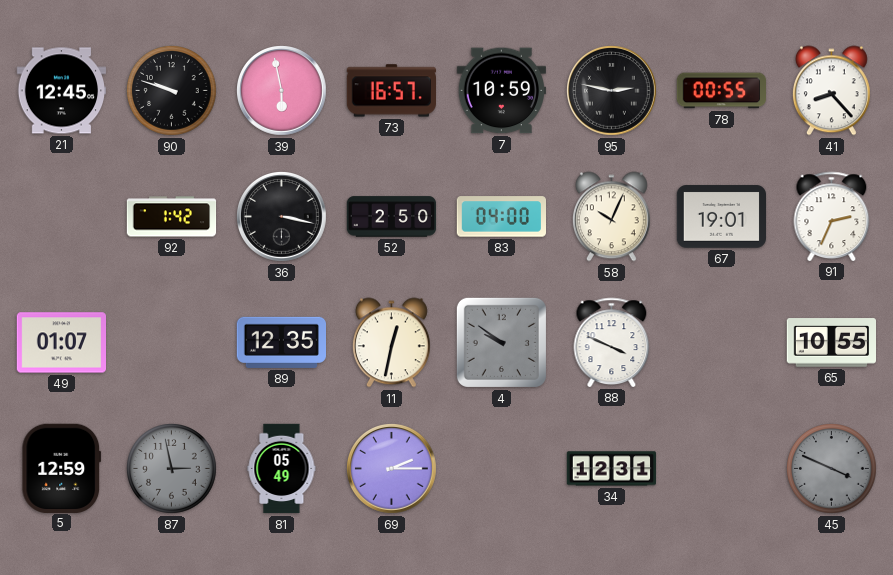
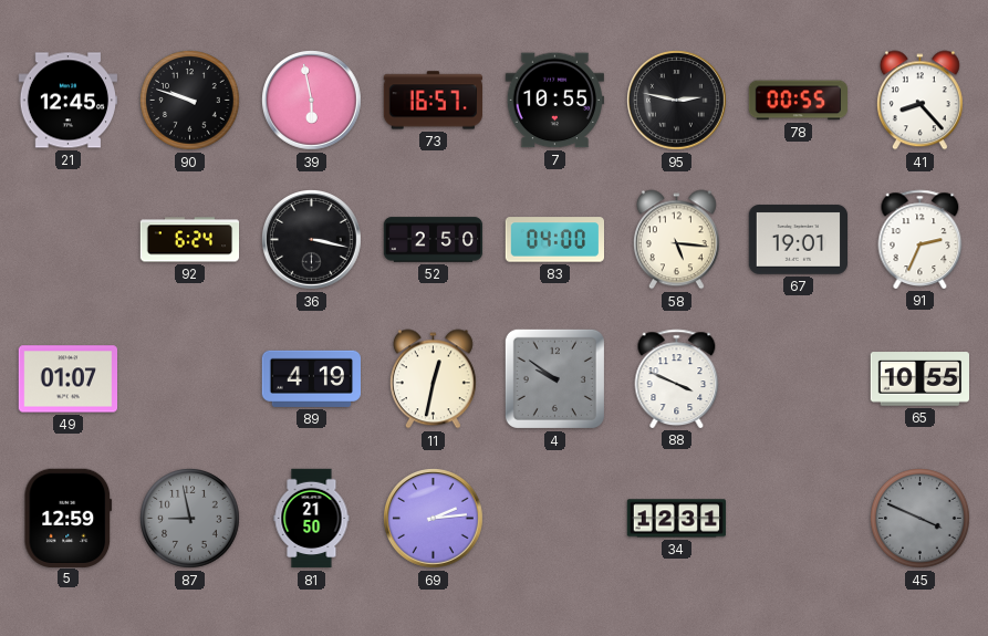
7: 10:59 -> 10:55 (554, 101)
92: 1:42 -> 6:24 (190, 240)
58: 10:04 -> 5:16 (676, 240)
89: 12:35 -> 4:19 (311, 378)
87: 2:58 -> 8:58 (190, 519)
81: 05:49 -> 21:50 (312, 519)
69: 2:15 -> 2:14 (434, 519)
